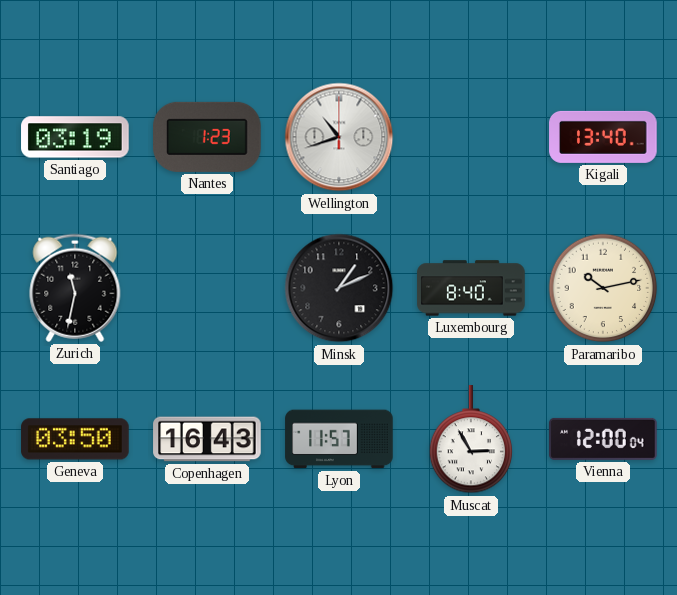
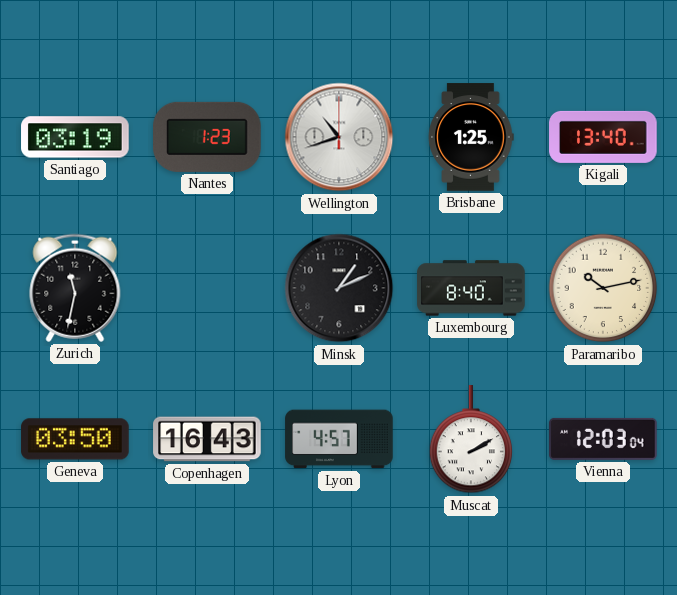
Brisbane: none -> 1:25 (471, 137)
Lyon: 11:57 -> 4:57 (339, 439)
Muscat: 2:55 -> 2:10 (471, 440)
Vienna: 12:00 -> 12:03 (603, 439)
